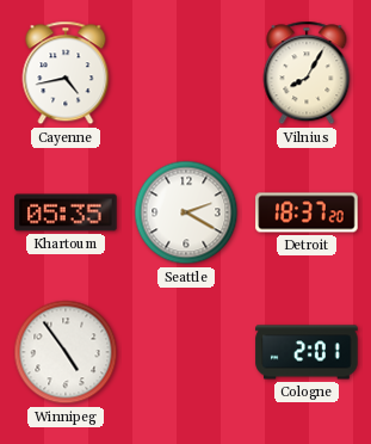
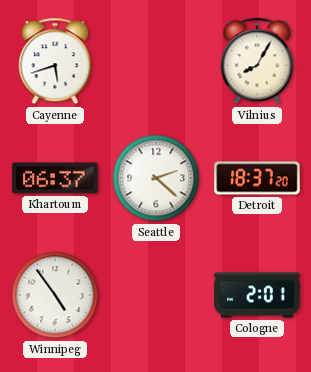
Cayenne: 4:43 -> 5:42 (55, 61)
Khartoum: 05:35 -> 06:37 (55, 178)
Seattle: 2:20 -> 2:22 (156, 178)
